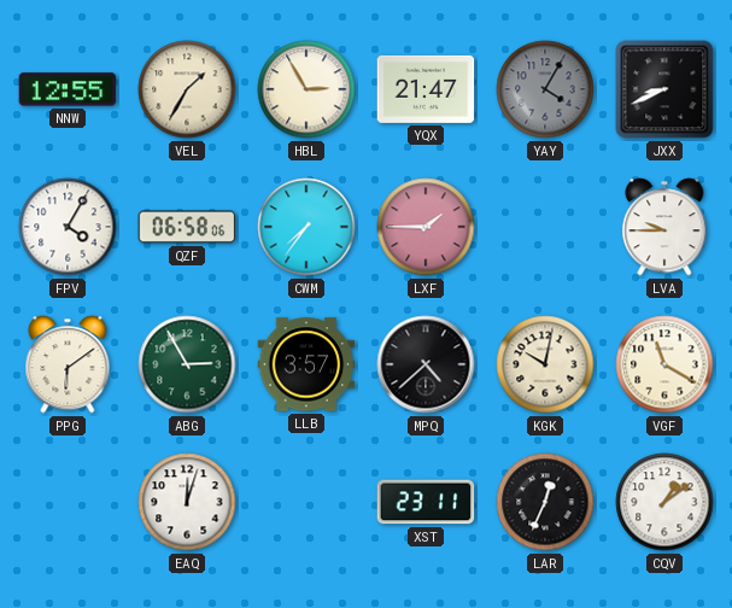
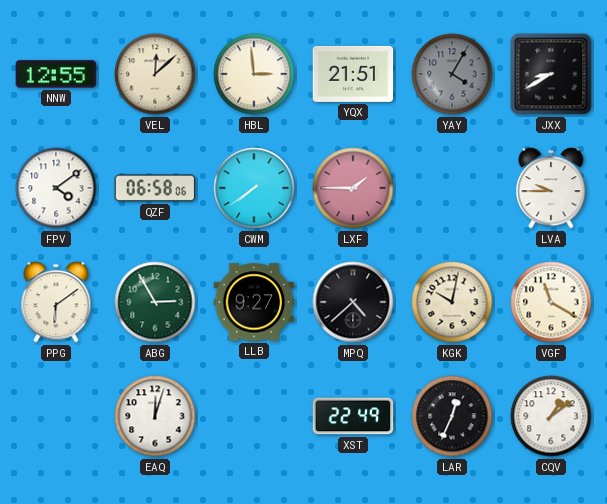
VEL: 1:35 -> 12:08 (155, 74)
HBL: 2:55 -> 2:59 (254, 74)
YQX: 21:47 -> 21:51 (353, 74)
JXX: 8:41 -> 8:40 (551, 74)
FPV: 4:05 -> 4:09 (56, 188)
CWM: 7:36 -> 7:39 (254, 188)
LLB: 3:57 -> 9:27 (254, 302)
XST: 23:11 -> 22:49 (353, 416)
